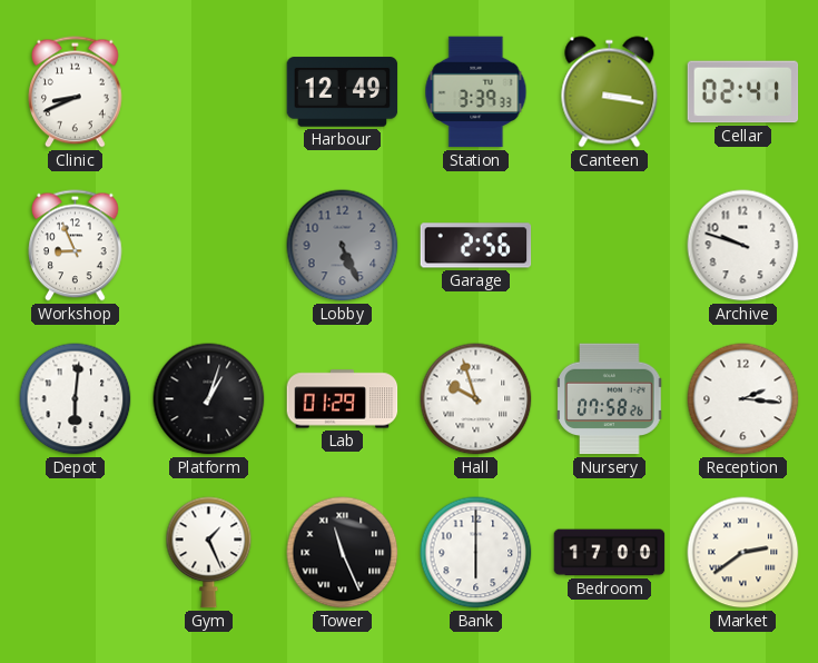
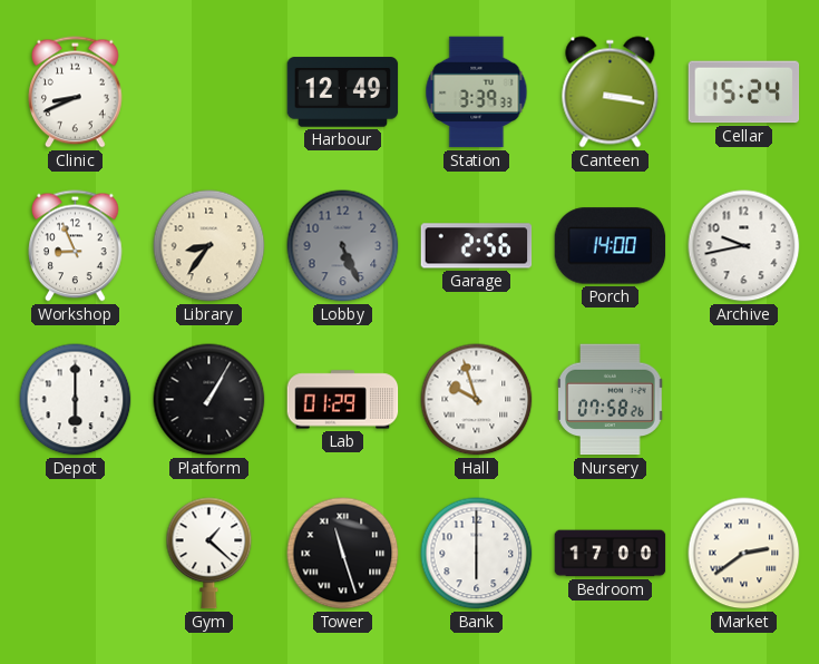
Cellar: 02:41 -> 15:24 (744, 92)
Library: none -> 8:36 (209, 246)
Porch: none -> 14:00 (611, 246)
Archive: 9:48 -> 9:43 (744, 246)
Depot: 6:01 -> 6:00 (76, 400)
Platform: 1:03 -> 1:05 (209, 400)
Reception: 2:16 -> none (743, 399)
Gym: 1:26 -> 1:22 (209, 554)
Tower: 11:26 -> 11:27 (343, 554)
